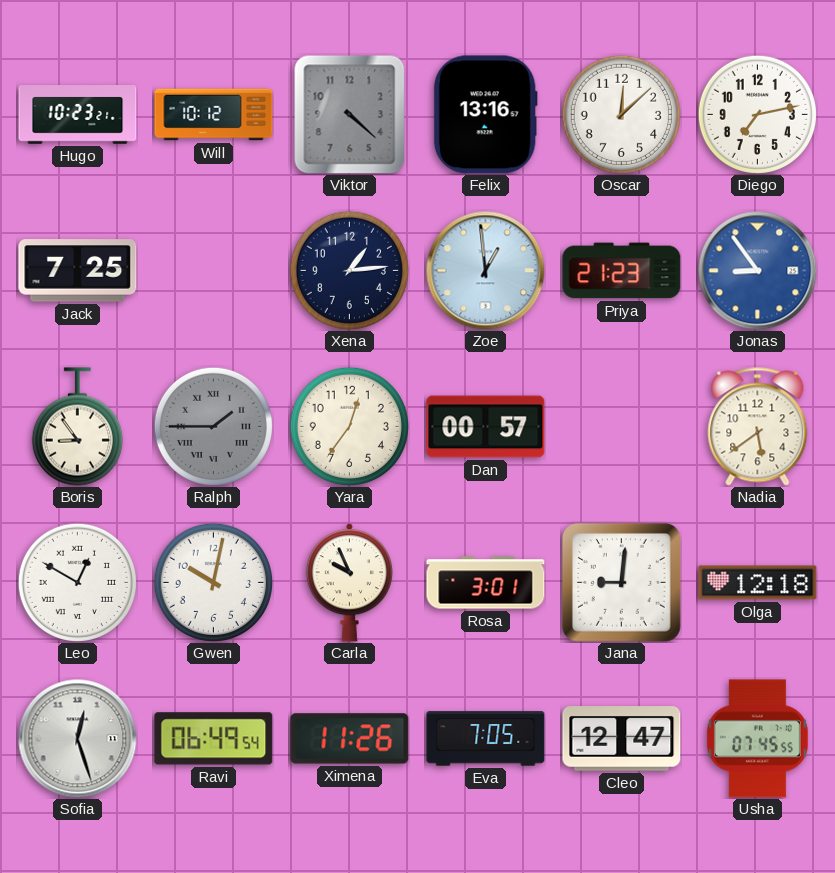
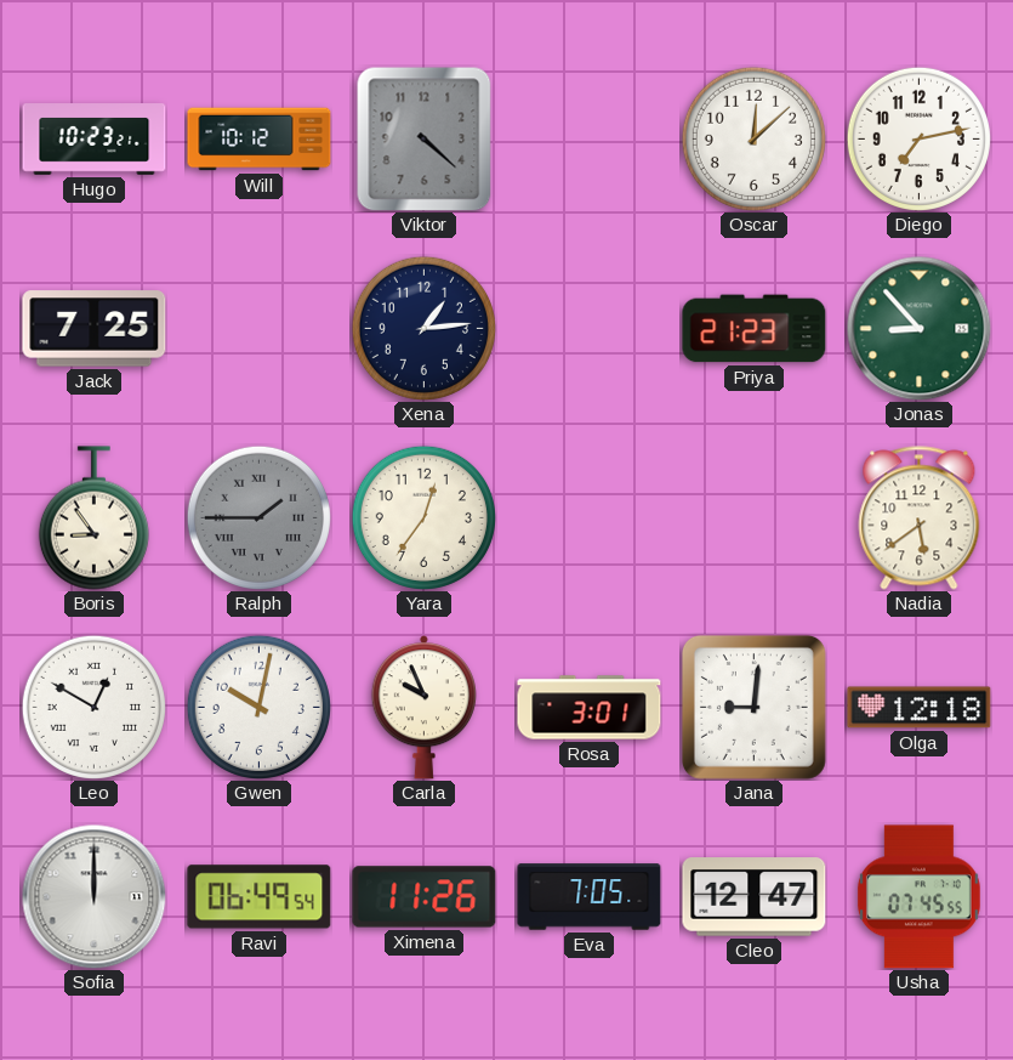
Felix: 13:16 -> none (485, 115)
Zoe: 12:59 -> none (486, 271)
Jonas: 8:54 -> 8:53 (920, 329)
Jonas dial: blue -> green (920, 329)
Dan: 00:57 -> none (486, 427)
Sofia: 12:27 -> 12:00 (95, 897)
